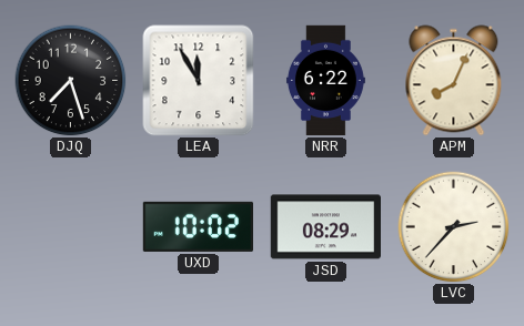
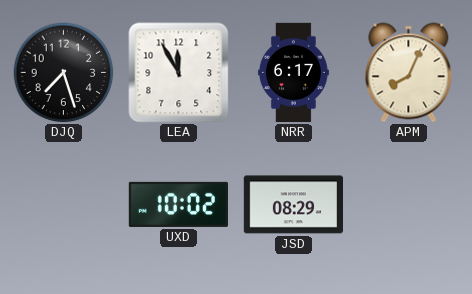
NRR: 6:22 -> 6:17 (293, 73)
LVC: 2:37 -> none (454, 227)
